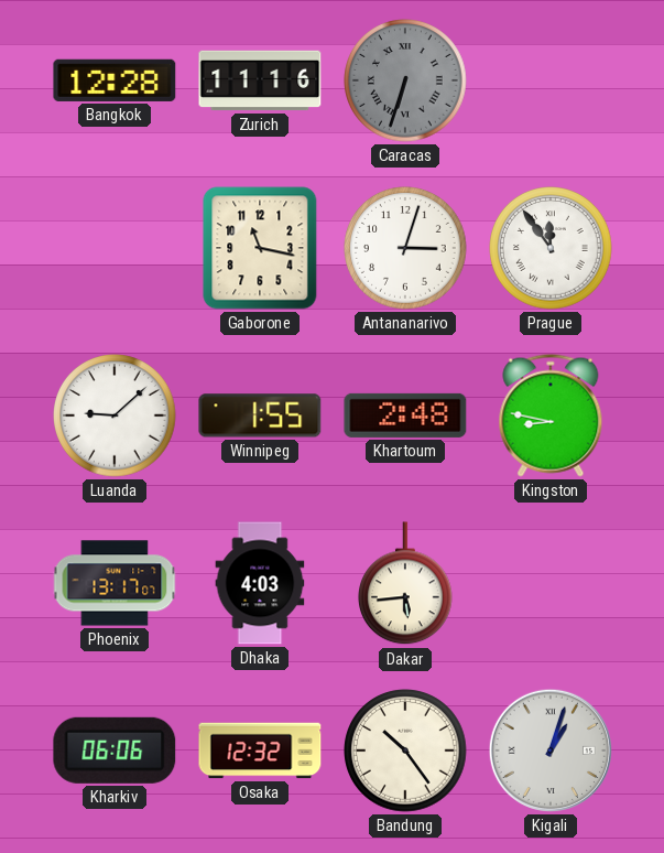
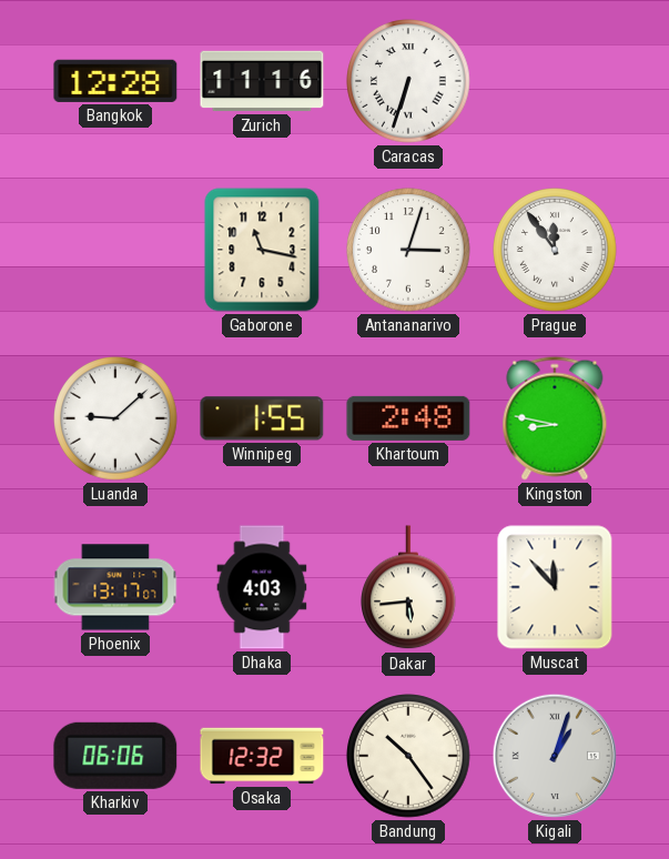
Caracas dial: grey -> white (408, 81)
Muscat: none -> 11:53 (555, 587)
